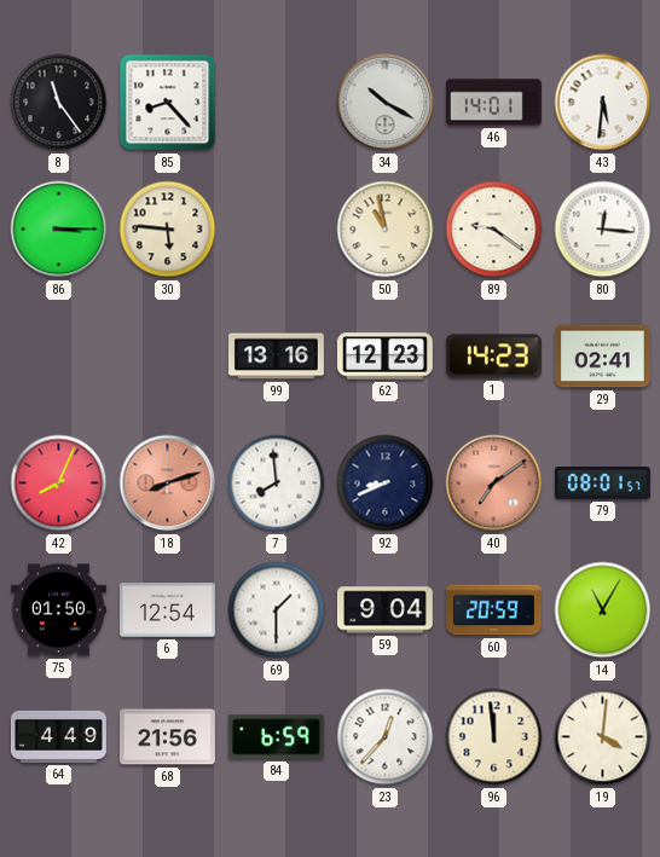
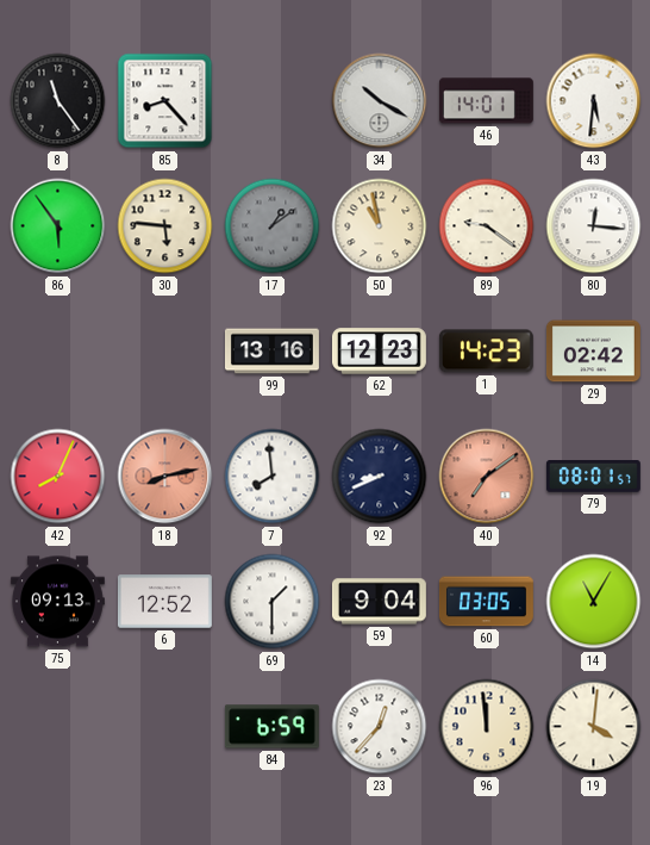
86: 3:15 -> 5:54 (58, 226)
17: none -> 1:09 (273, 226)
29: 02:41 -> 02:42 (593, 352)
18: 8:12 -> 8:13 (165, 477)
75: 01:50 -> 09:13 (57, 602)
6: 12:54 -> 12:52 (164, 602)
60: 20:59 -> 03:05 (486, 602)
64: 4:49 -> none (59, 736)
68: 21:56 -> none (167, 737)
